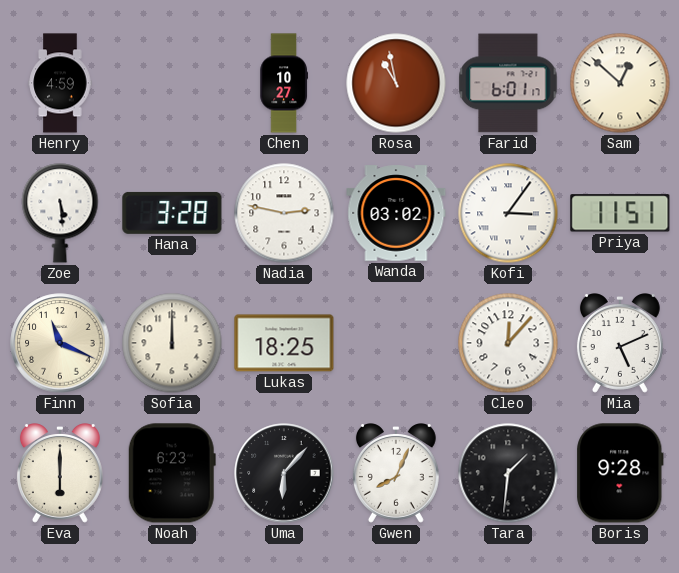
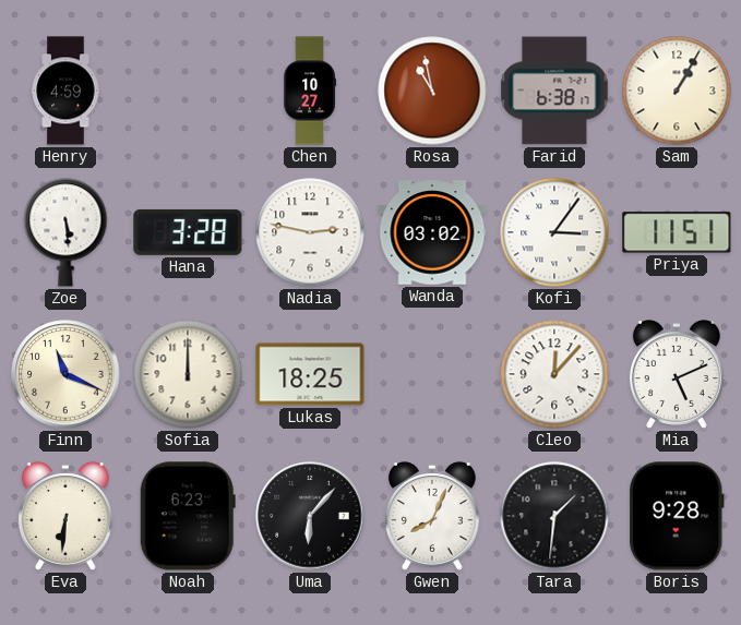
Farid: 6:01 -> 6:38 (554, 91)
Sam: 12:52 -> 1:05 (677, 91)
Eva: 6:00 -> 6:31 (65, 516)
